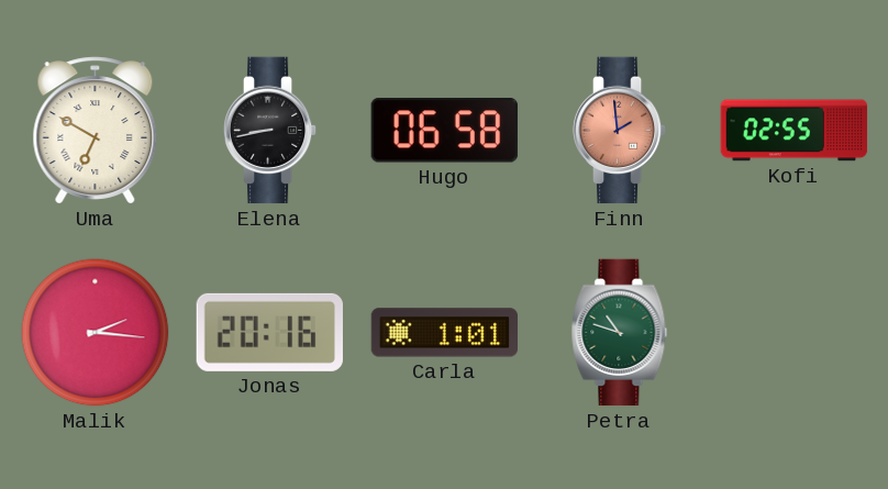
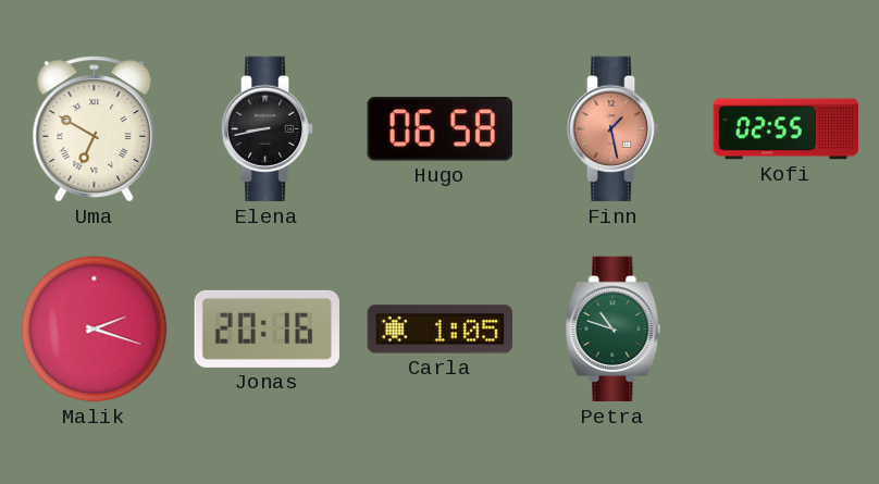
Finn: 1:59 -> 1:28 (614, 129)
Malik: 2:16 -> 2:18 (95, 330)
Carla: 1:01 -> 1:05 (441, 330)
